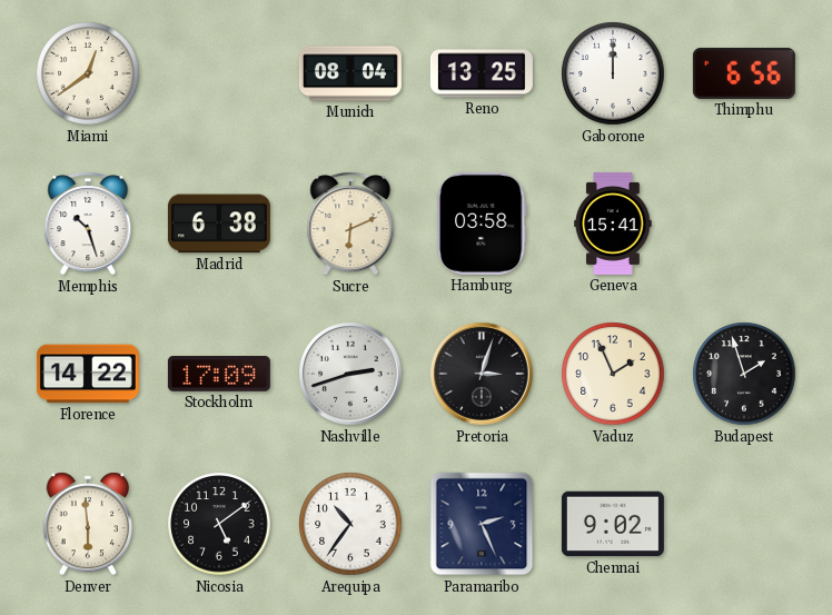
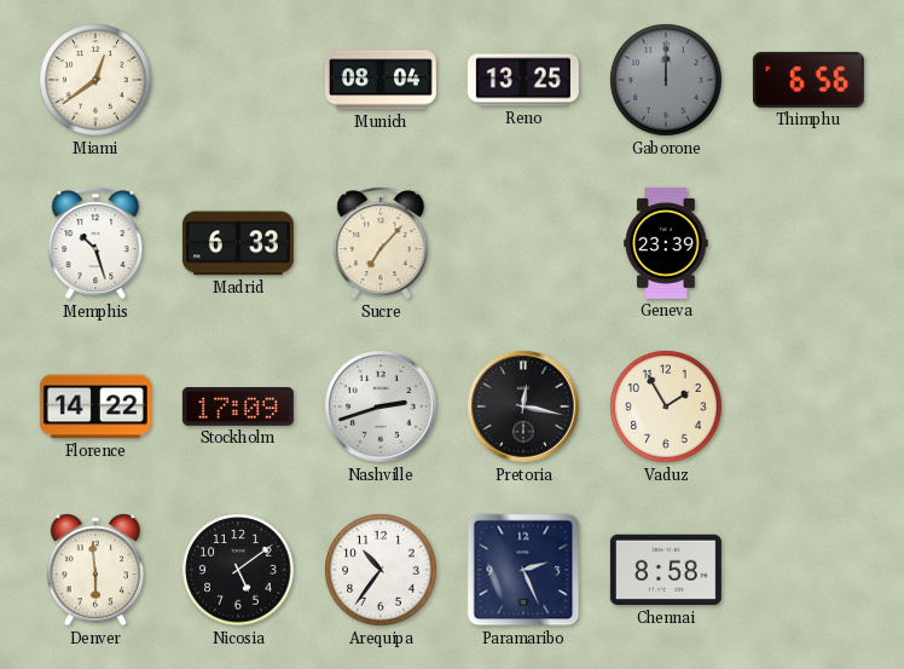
Gaborone dial: white -> grey (666, 80)
Madrid: 6:38 -> 6:33 (238, 243)
Sucre: 6:11 -> 7:07 (381, 243)
Hamburg: 03:58 -> none (482, 224)
Geneva: 15:41 -> 23:39 (666, 243)
Pretoria: 3:03 -> 12:17 (523, 406)
Vaduz: 1:56 -> 1:55 (666, 406)
Budapest: 1:57 -> none (744, 374)
Chennai: 9:02 -> 8:58 (666, 570)
